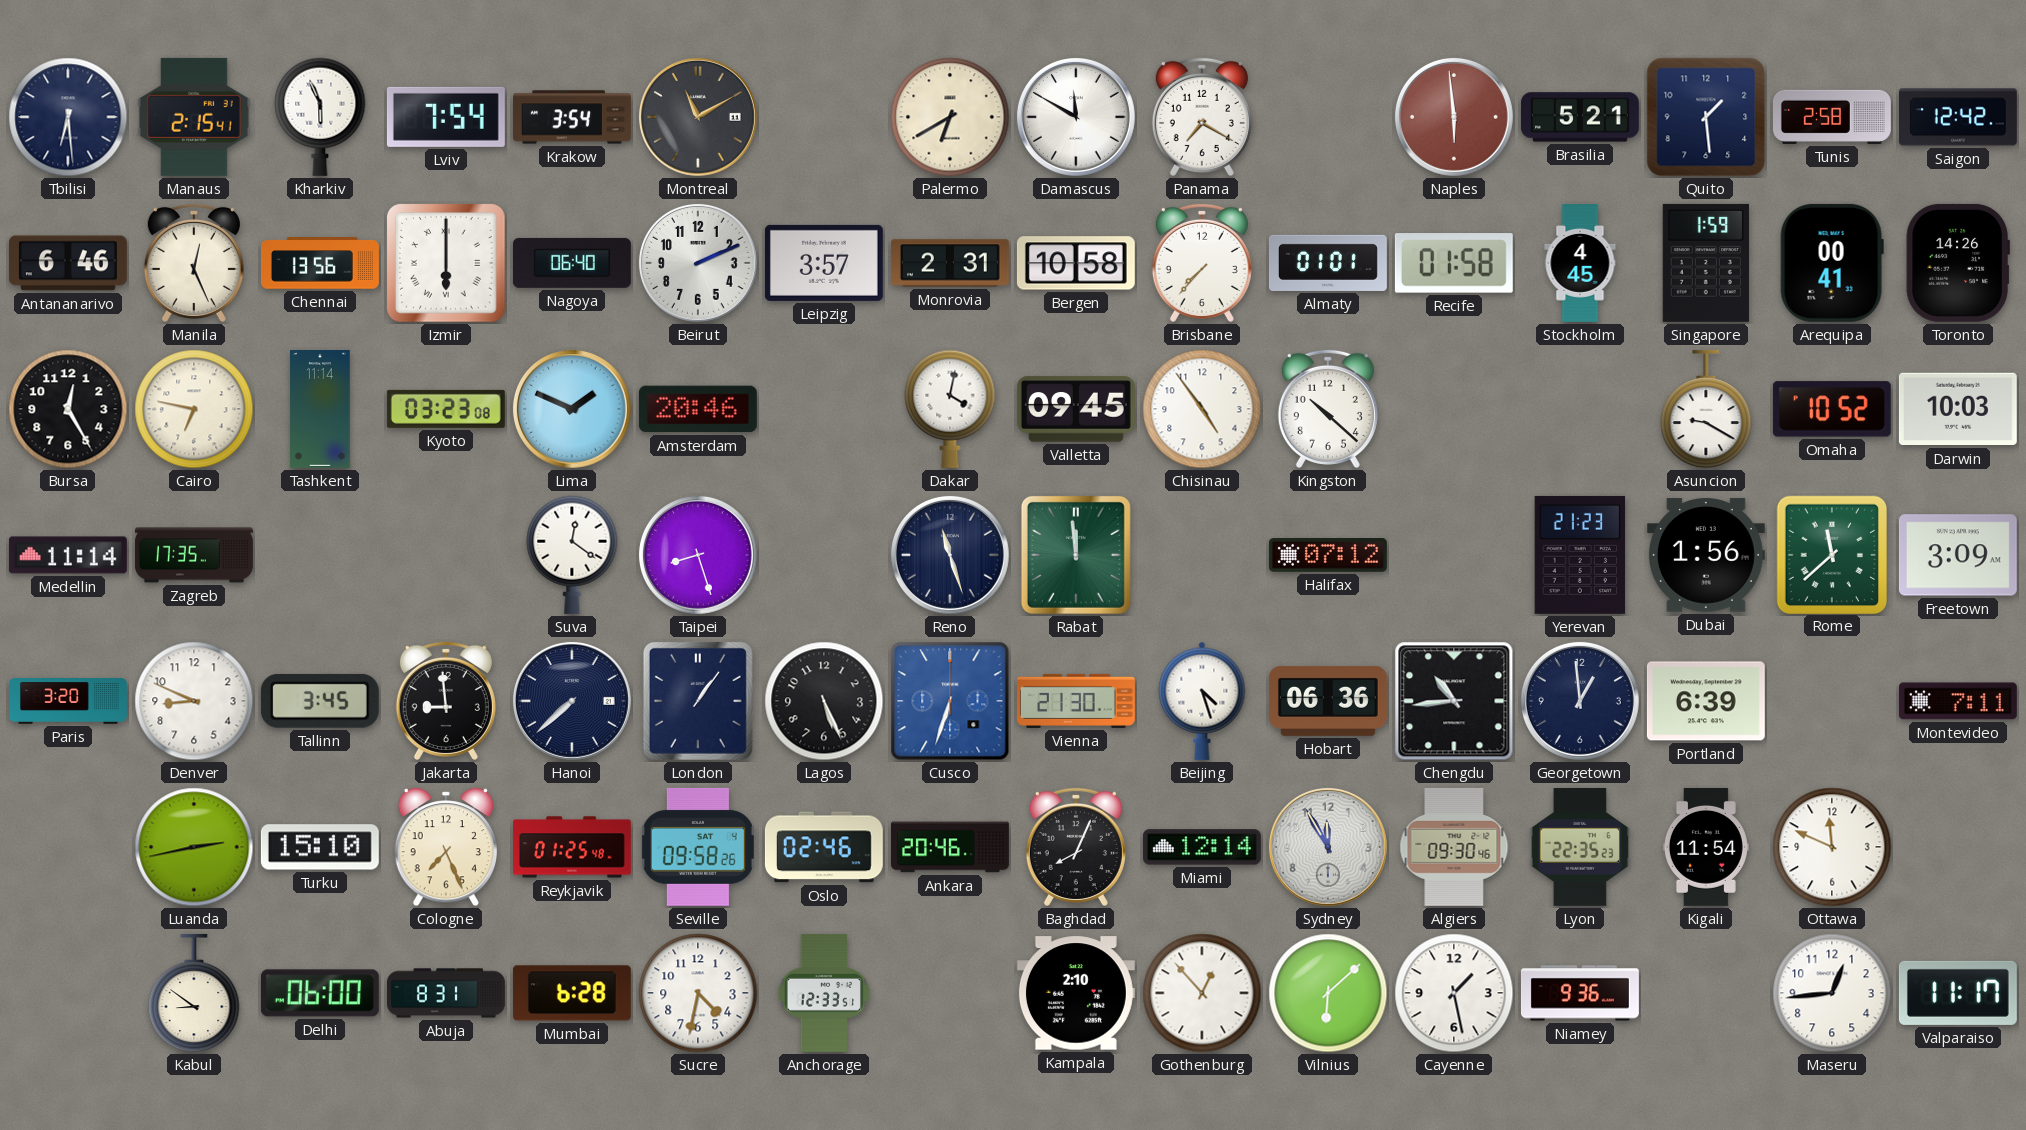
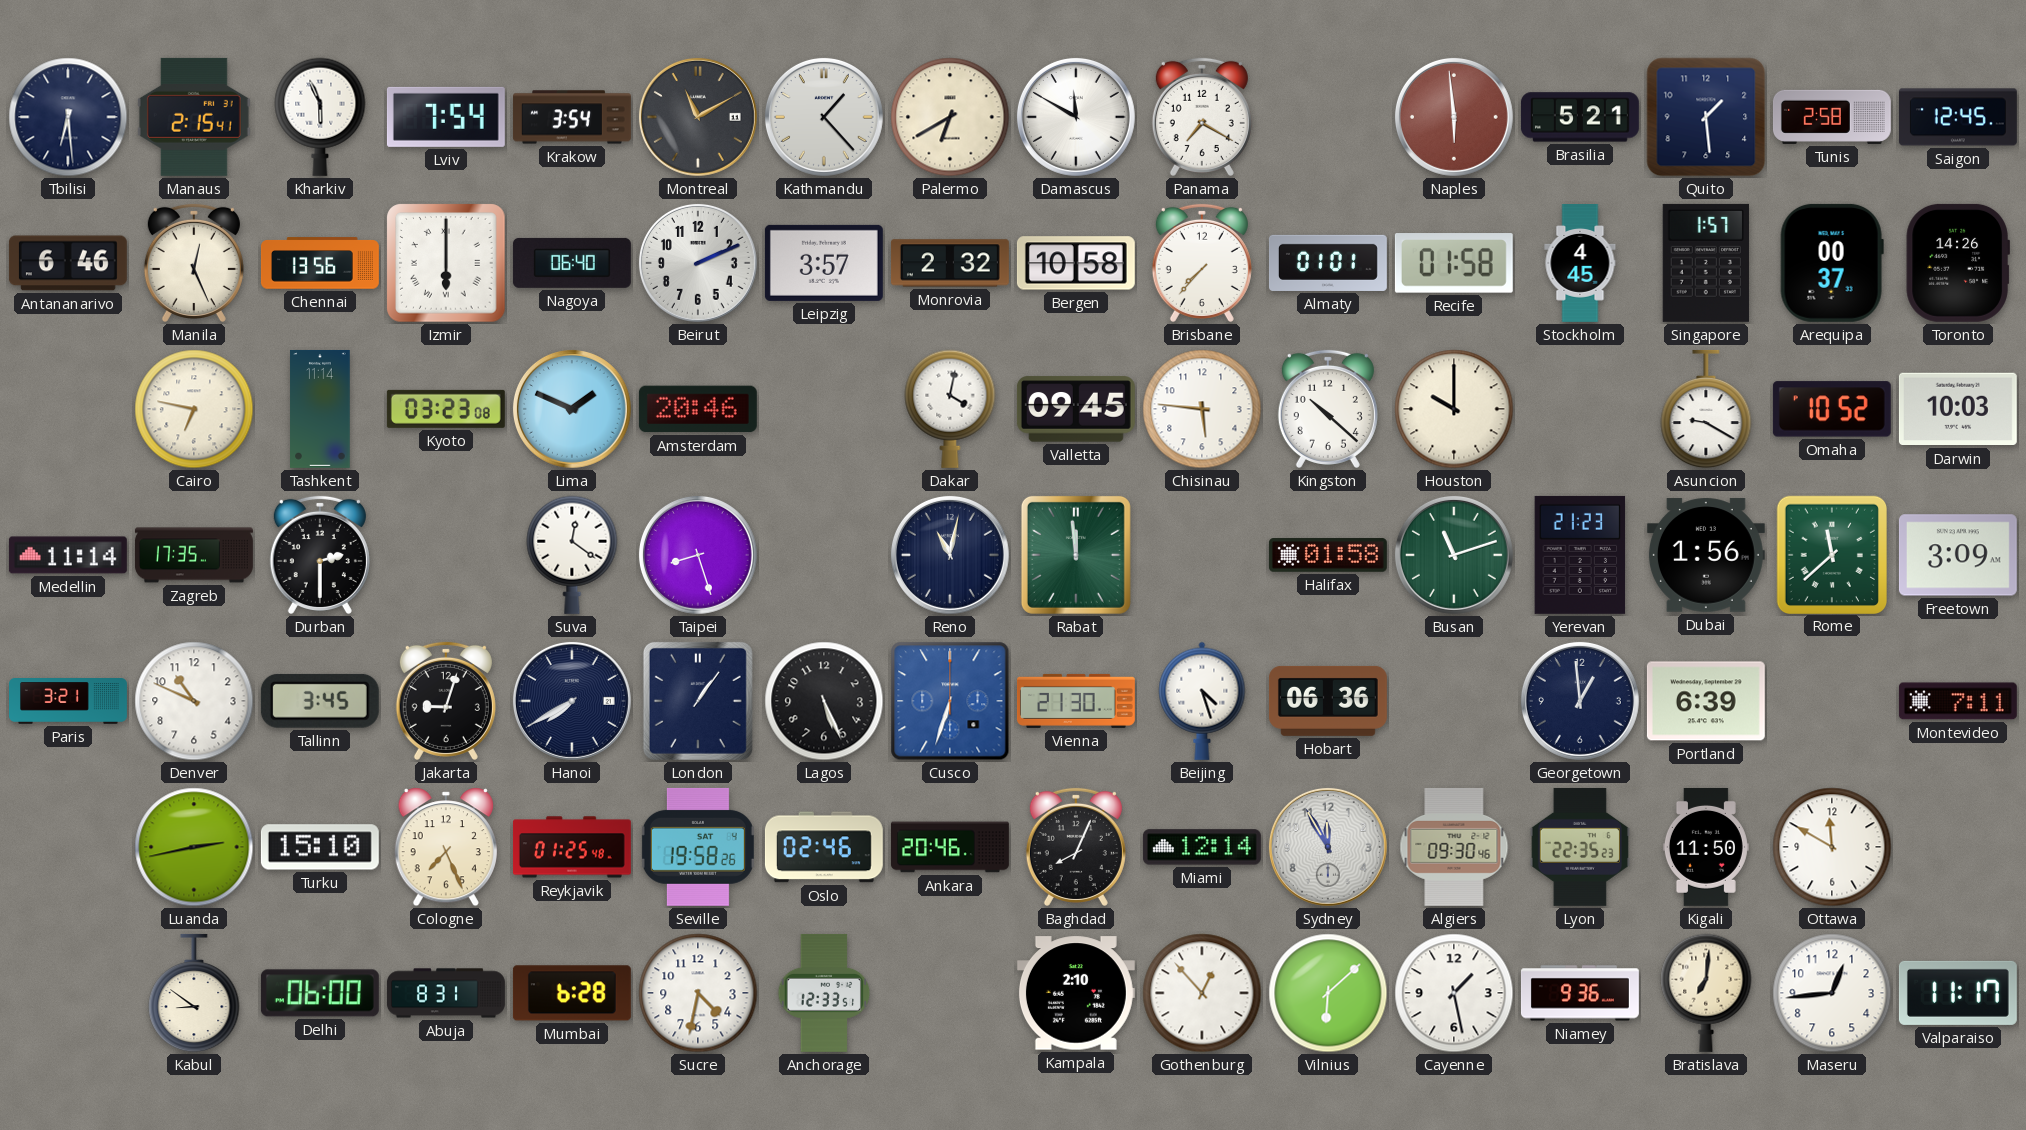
Kathmandu: none -> 1:23 (824, 117)
Saigon: 12:42 -> 12:45 (1958, 117)
Monrovia: 2:31 -> 2:32 (950, 263)
Singapore: 1:59 -> 1:57 (1706, 263)
Arequipa: 00:41 -> 00:37 (1832, 263)
Bursa: 12:25 -> none (68, 409)
Chisinau: 4:54 -> 5:46 (1202, 409)
Houston: none -> 10:00 (1454, 409)
Durban: none -> 2:30 (320, 555)
Reno: 11:27 -> 11:02 (950, 555)
Halifax: 07:12 -> 01:58 (1328, 555)
Busan: none -> 11:12 (1454, 555)
Paris: 3:20 -> 3:21 (69, 702)
Denver: 8:49 -> 10:49 (194, 701)
Jakarta: 8:59 -> 9:03 (446, 701)
Hanoi: 7:38 -> 7:40 (572, 701)
Chengdu: 10:44 -> none (1454, 701)
Seville: 09:58 -> 19:58 (698, 847)
Kigali: 11:54 -> 11:50 (1706, 847)
Ottawa: 11:49 -> 11:50 (1832, 847)
Bratislava: none -> 7:01 (1706, 993)
